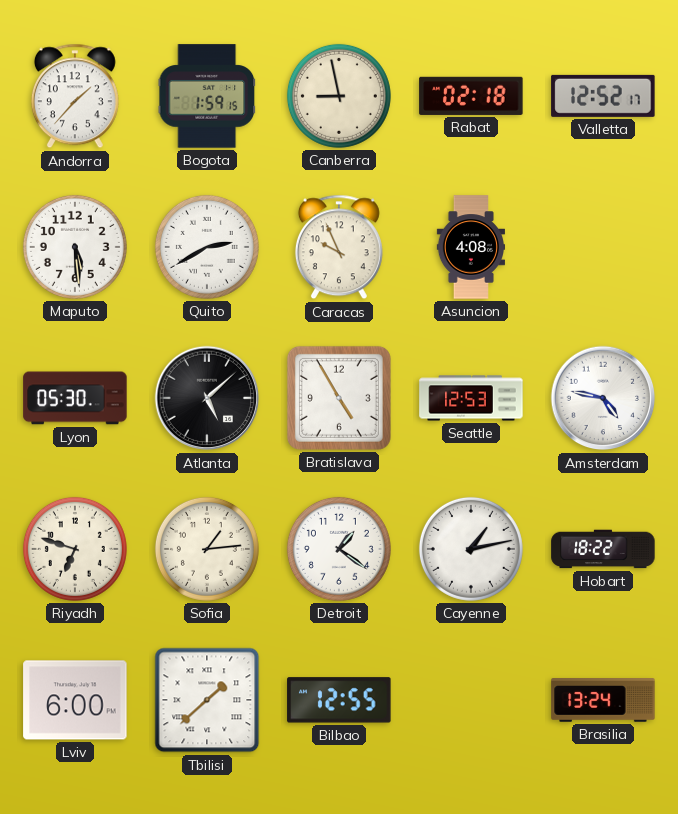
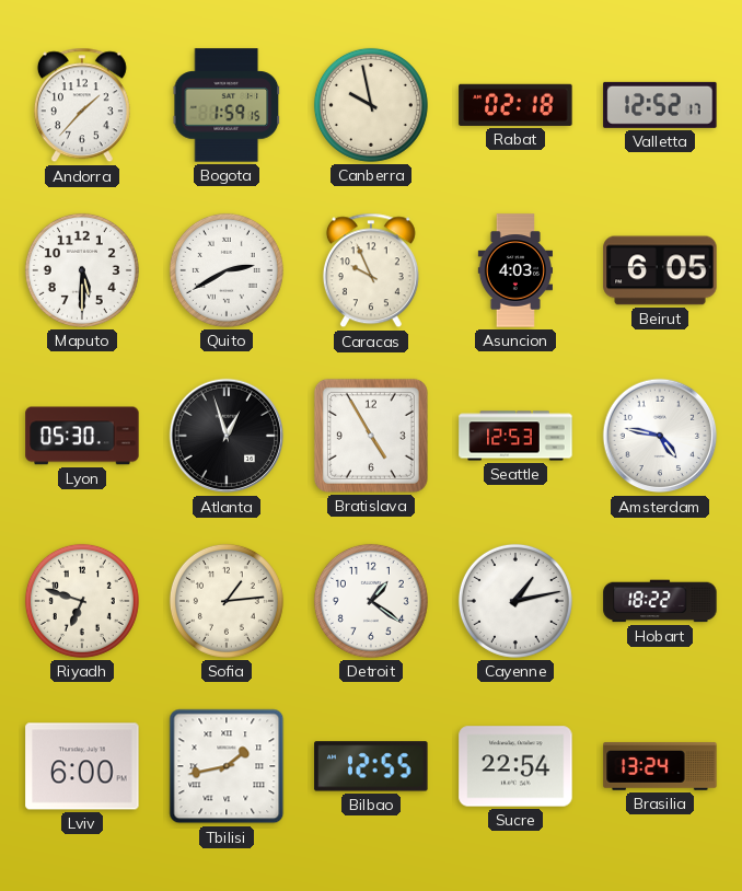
Canberra: 8:58 -> 9:58 (371, 105)
Maputo: 5:29 -> 5:30 (82, 270)
Asuncion: 4:08 -> 4:03 (514, 270)
Beirut: none -> 6:05 (660, 270)
Atlanta: 5:08 -> 12:57 (227, 436)
Tbilisi: 1:38 -> 1:43 (227, 766)
Sucre: none -> 22:54 (515, 766)
